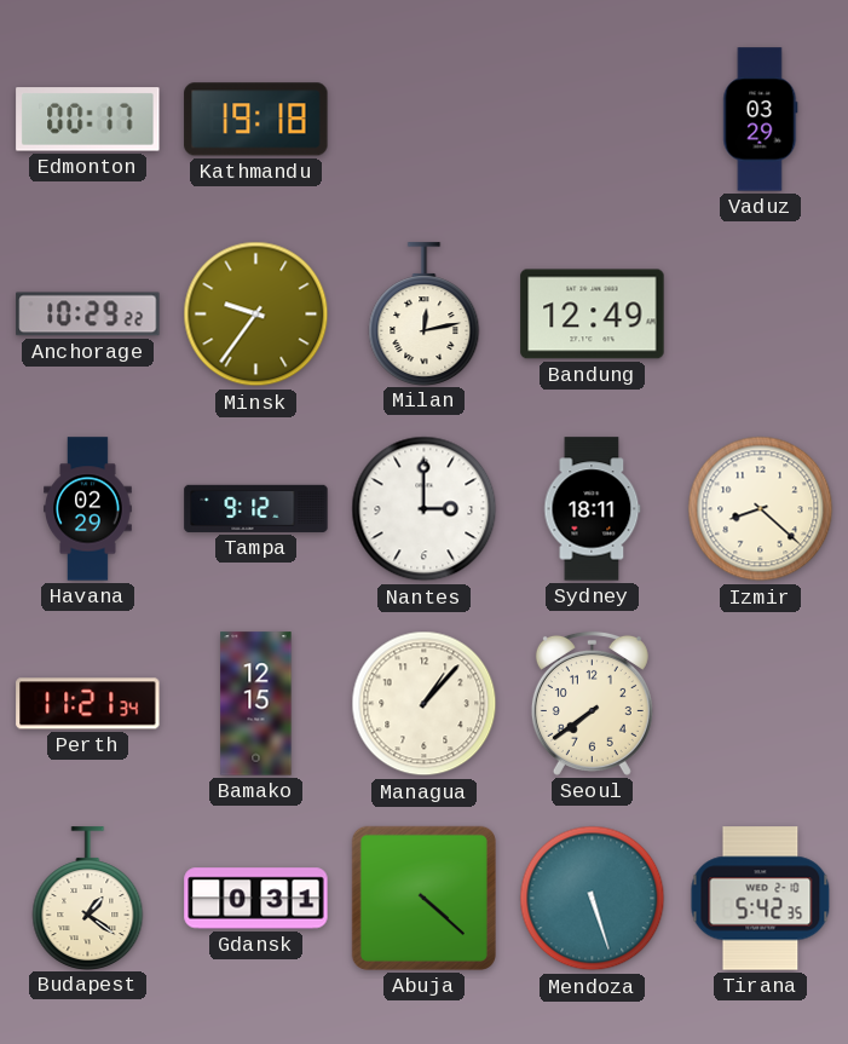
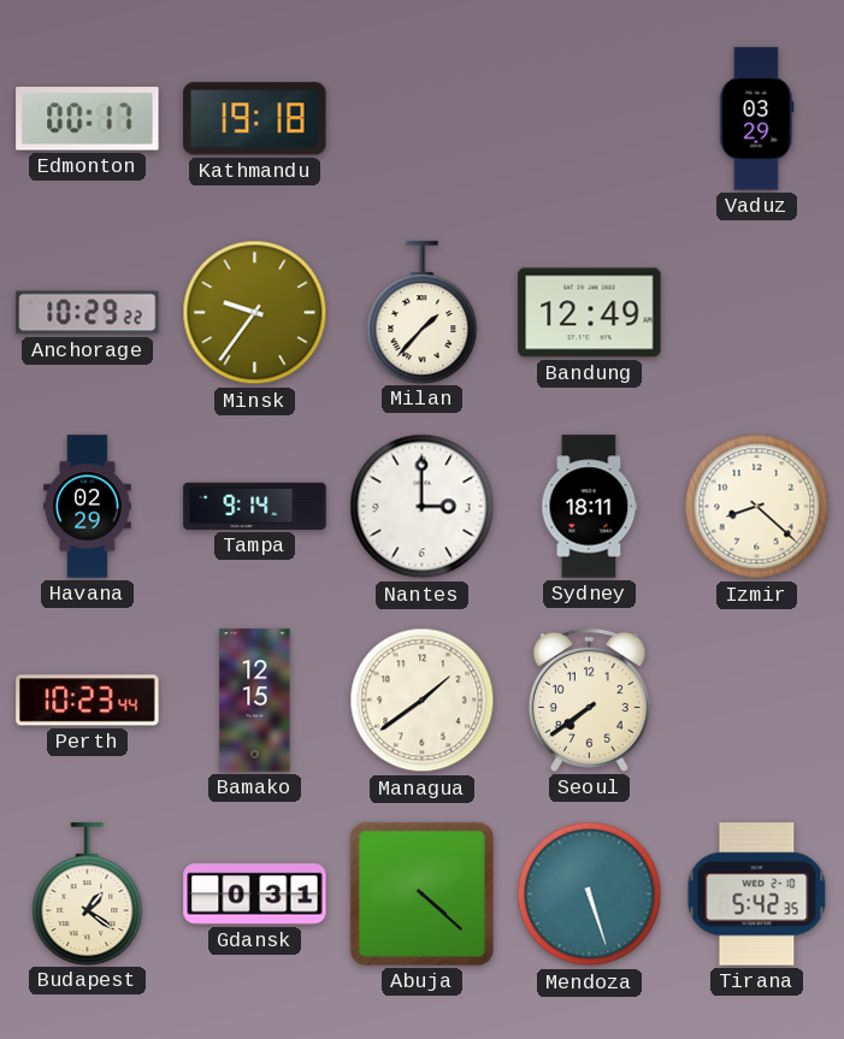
Milan: 12:13 -> 1:37 (423, 312)
Tampa: 9:12 -> 9:14 (255, 506)
Perth: 11:21 -> 10:23 (88, 701)
Managua: 1:07 -> 1:39 (423, 701)
